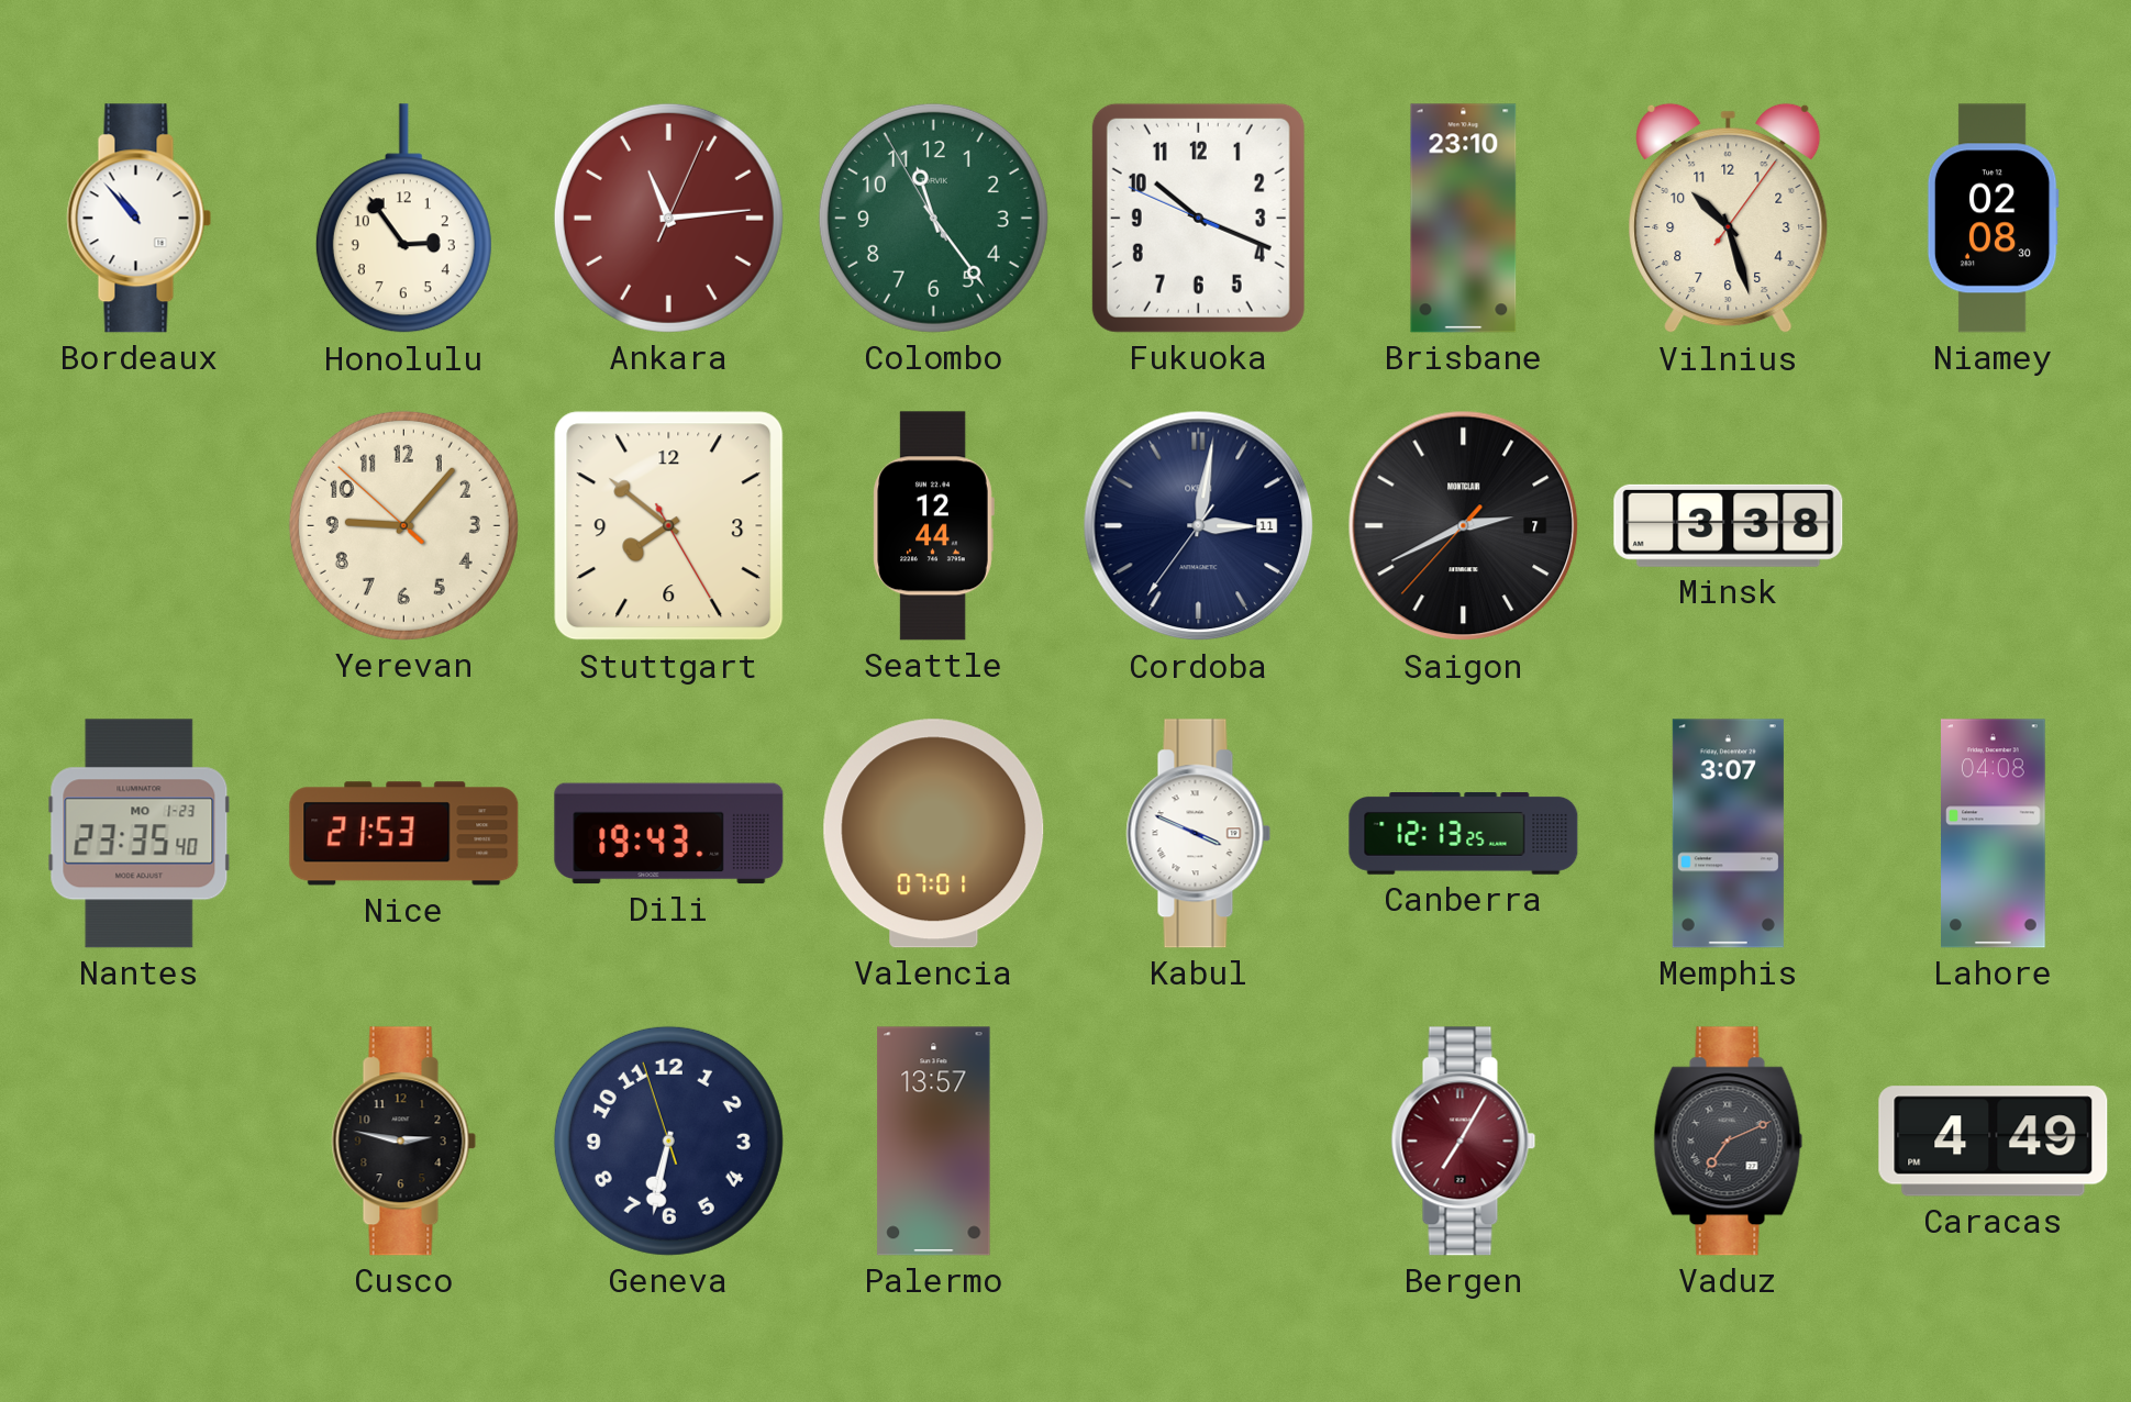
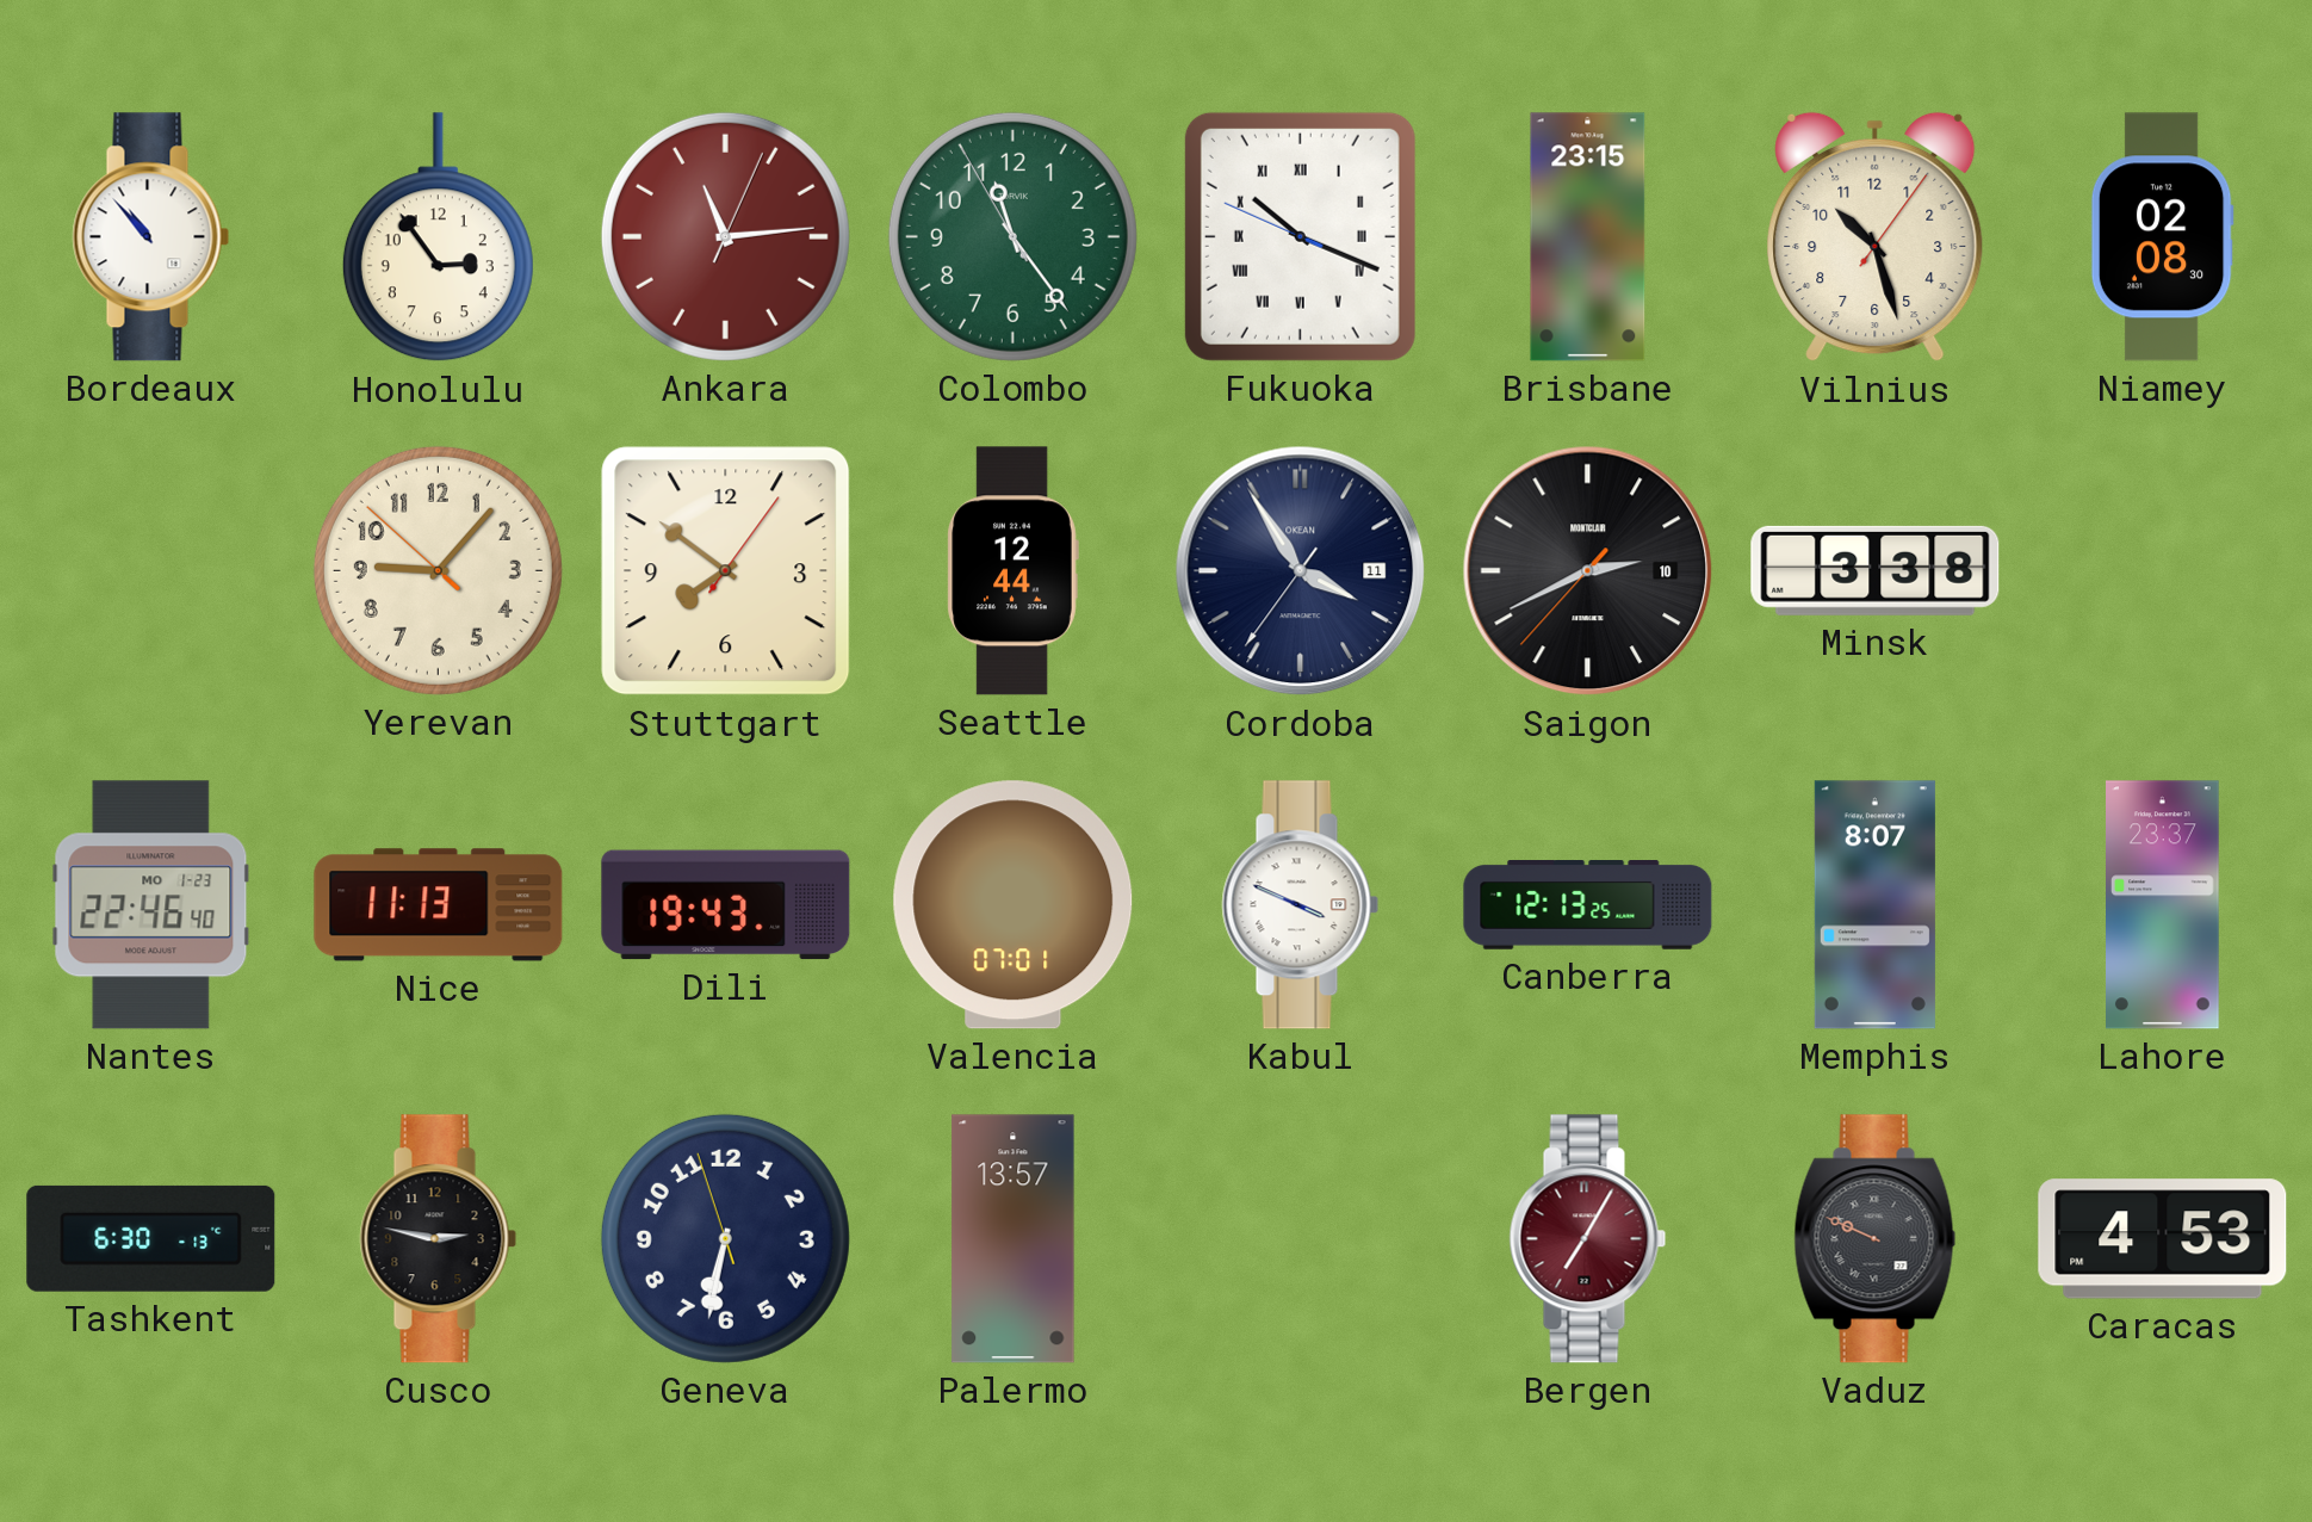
Fukuoka numerals: Arabic -> Roman (1300, 236)
Brisbane: 23:10 -> 23:15 (1588, 237)
Stuttgart: 7:51:25 -> 7:51:06 (726, 571)
Cordoba: 3:01 -> 3:54 (1301, 571)
Saigon date: 7 -> 10 (1588, 571)
Nantes: 23:35 -> 22:46 (151, 905)
Nice: 21:53 -> 11:13 (439, 905)
Memphis: 3:07 -> 8:07 (1874, 905)
Lahore: 04:08 -> 23:37 (2163, 905)
Tashkent: none -> 6:30 (151, 1238)
Vaduz: 7:11 -> 9:49 (1876, 1239)
Caracas: 4:49 -> 4:53 (2163, 1239)
